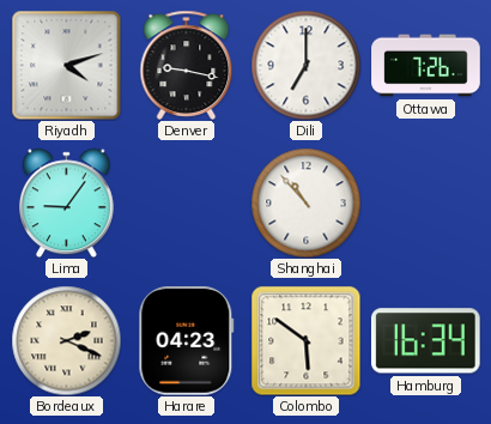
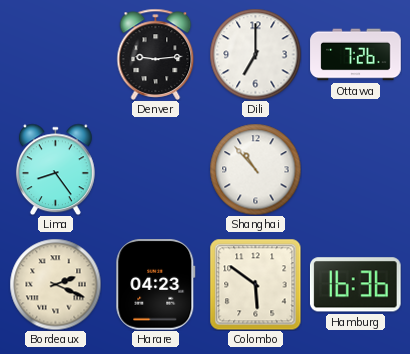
Riyadh: 4:12 -> none (66, 65)
Denver: 9:17 -> 9:14 (156, 54)
Lima: 9:06 -> 8:24 (55, 169)
Hamburg: 16:34 -> 16:36 (355, 285)
